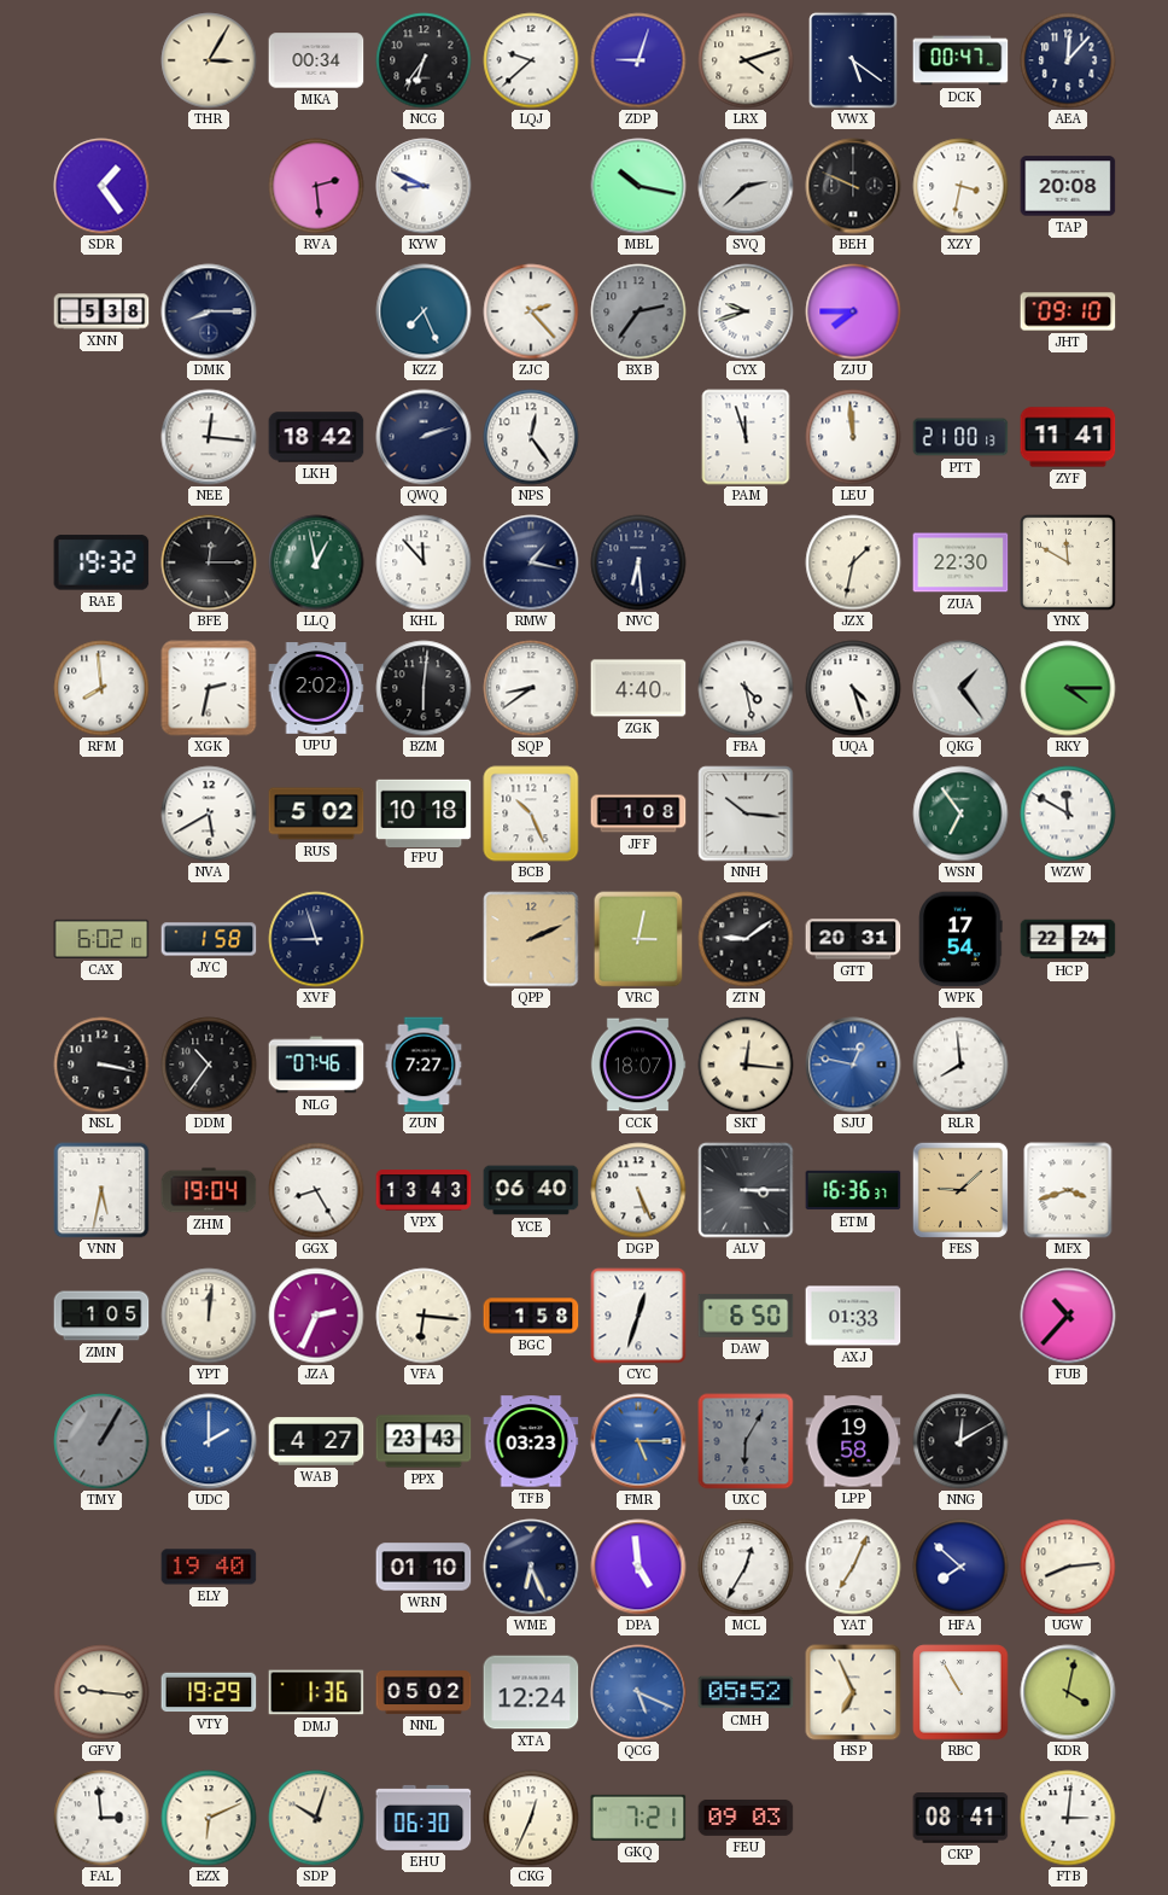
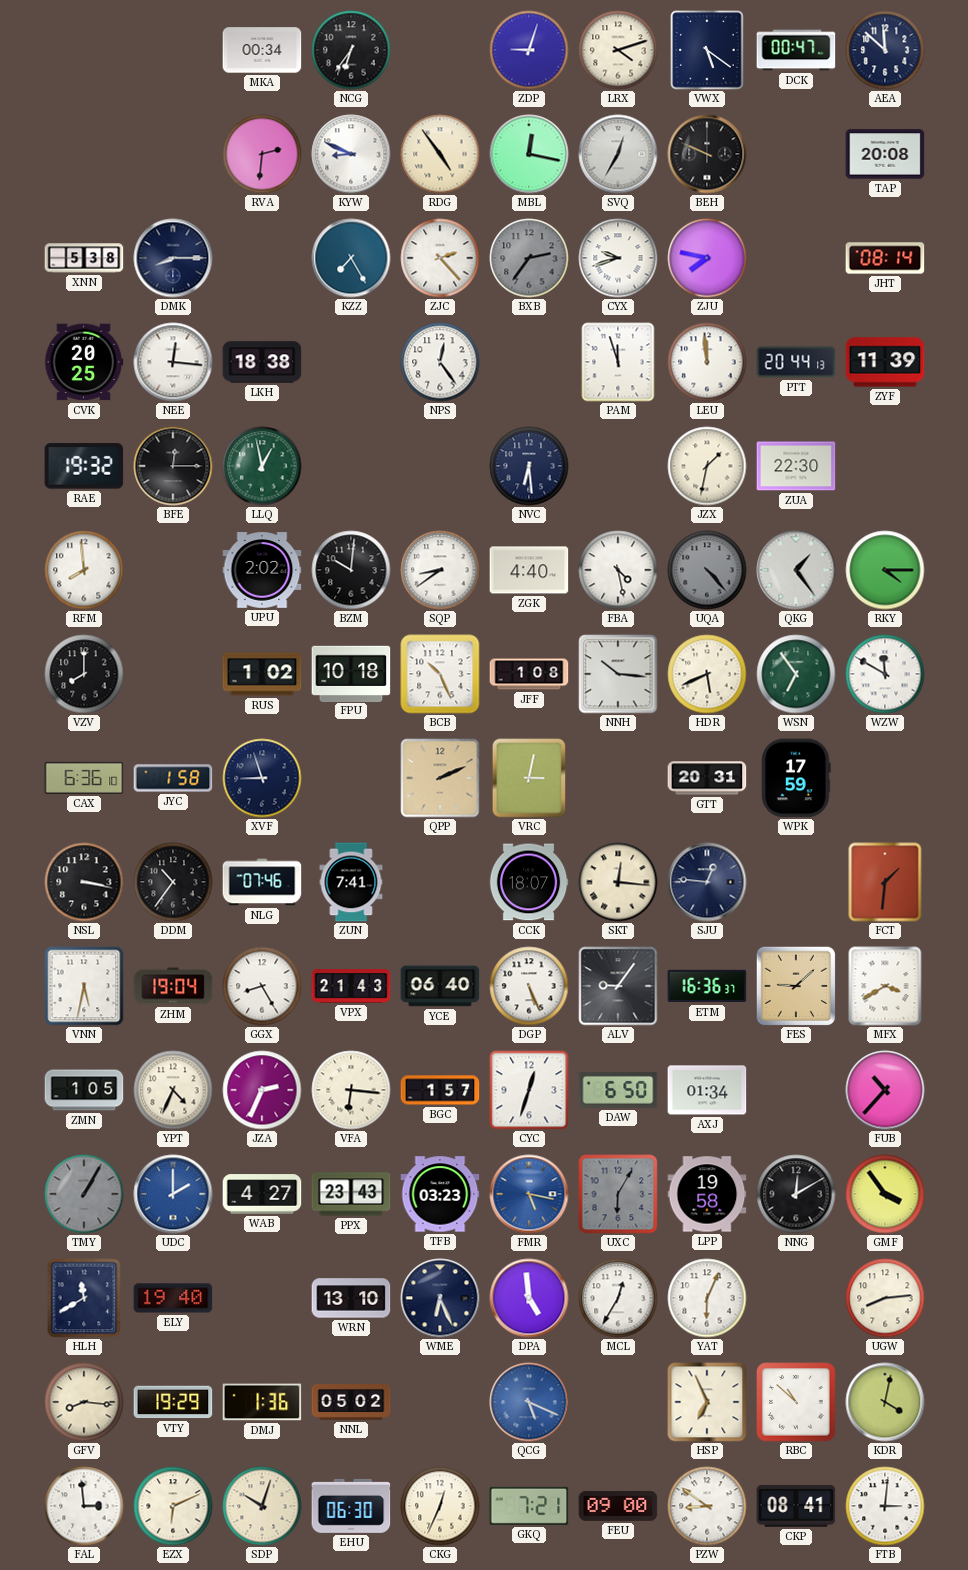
THR: 3:05 -> none (209, 60)
LQJ: 9:38 -> none (531, 60)
AEA: 12:07 -> 11:52 (885, 50)
SDR: 1:24 -> none (101, 186)
RVA: 2:29 -> 2:31 (262, 154)
RDG: none -> 4:54 (440, 154)
MBL: 10:17 -> 12:17 (529, 154)
SVQ: 2:38 -> 12:35 (618, 154)
XZY: 3:32 -> none (960, 186)
KZZ: 7:26 -> 7:25 (351, 258)
ZJU: 7:45 -> 7:47 (707, 258)
JHT: 09:10 -> 08:14 (885, 258)
CVK: none -> 20:25 (84, 362)
LKH: 18:42 -> 18:38 (262, 362)
QWQ: 2:12 -> none (424, 437)
PTT: 21:00 -> 20:44 (796, 362)
ZYF: 11:41 -> 11:39 (885, 362)
KHL: 11:53 -> none (424, 562)
RMW: 1:17 -> none (531, 562)
YNX: 11:50 -> none (1069, 564)
XGK: 2:32 -> none (209, 688)
BZM: 6:01 -> 10:01 (351, 570)
UQA: 4:27 -> 4:23 (707, 570)
UQA dial: white -> grey (707, 570)
VZV: none -> 8:00 (84, 674)
NVA: 5:40 -> none (209, 814)
RUS: 5:02 -> 1:02 (262, 674)
HDR: none -> 5:41 (707, 674)
CAX: 6:02 -> 6:36 (84, 778)
ZTN: 9:09 -> none (746, 939)
WPK: 17:54 -> 17:59 (796, 778)
HCP: 22:24 -> none (1068, 939)
ZUN: 7:27 -> 7:41 (351, 882)
SJU: 12:47 -> 12:46 (707, 882)
SJU dial: blue -> navy (707, 882)
RLR: 7:59 -> none (960, 1065)
FCT: none -> 1:31 (885, 882)
VPX: 13:43 -> 21:43 (351, 986)
ALV: 3:15 -> 9:06 (618, 986)
MFX: 3:42 -> 3:40 (885, 986)
YPT: 12:01 -> 4:34 (173, 1090)
BGC: 1:58 -> 1:57 (440, 1090)
AXJ: 01:33 -> 01:34 (707, 1090)
FMR: 5:15 -> 5:17 (529, 1194)
GMF: none -> 3:54 (885, 1194)
HLH: none -> 11:40 (84, 1298)
WRN: 01:10 -> 13:10 (351, 1298)
YAT: 7:04 -> 6:04 (707, 1298)
HFA: 7:52 -> none (960, 1567)
GFV: 9:16 -> 8:16 (84, 1402)
XTA: 12:24 -> none (531, 1692)
CMH: 05:52 -> none (746, 1692)
RBC: 10:55 -> 10:52 (796, 1402)
FEU: 09:03 -> 09:00 (618, 1506)
PZW: none -> 8:51 (707, 1506)
